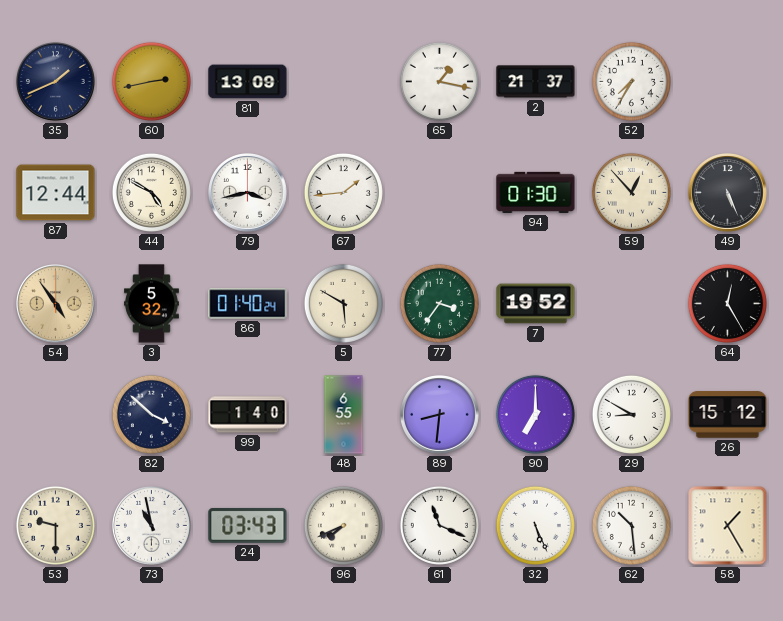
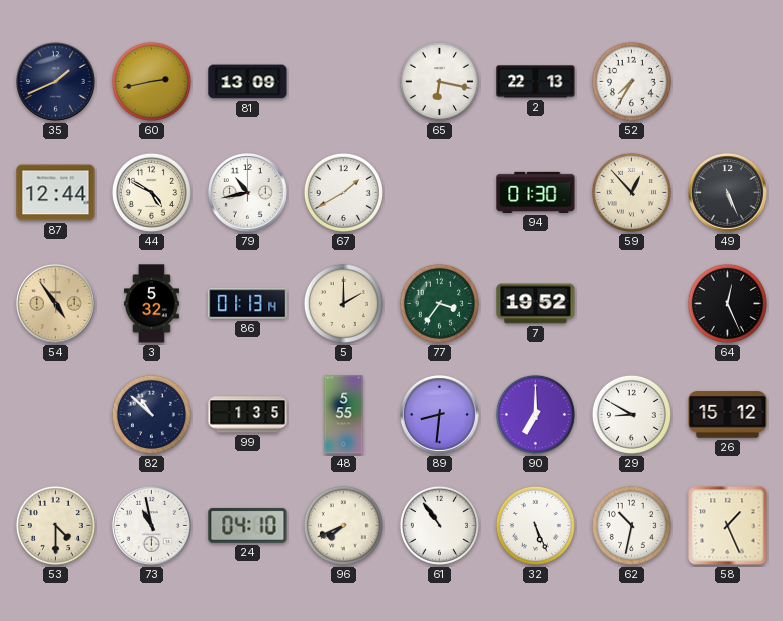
65: 1:17 -> 6:17 (439, 81)
2: 21:37 -> 22:13 (536, 82)
79: 3:43 -> 10:43 (248, 193)
67: 1:44 -> 1:40 (343, 192)
86: 01:40 -> 01:13 (248, 304)
5: 5:50 -> 2:00 (343, 303)
64: 12:25 -> 12:26 (727, 303)
82: 3:52 -> 10:52 (151, 414)
99: 1:40 -> 1:35 (248, 415)
48: 6:55 -> 5:55 (344, 415)
53: 9:30 -> 4:30 (55, 525)
24: 03:43 -> 04:10 (248, 526)
61: 11:19 -> 10:54 (439, 525)
62: 10:29 -> 10:32 (631, 525)
58: 1:25 -> 1:26 (728, 526)
